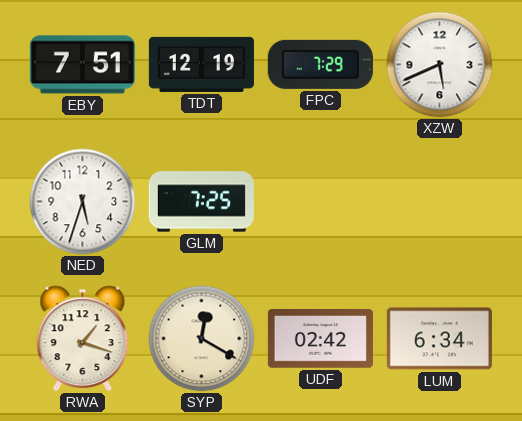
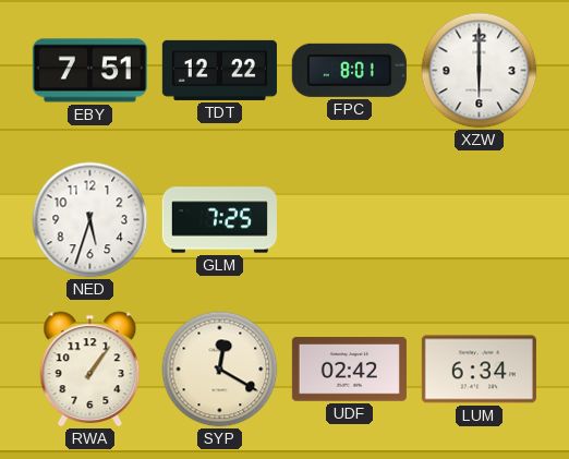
TDT: 12:19 -> 12:22 (219, 70)
FPC: 7:29 -> 8:01 (349, 70)
XZW: 5:41 -> 6:00 (480, 71)
RWA: 1:18 -> 1:06 (90, 370)
